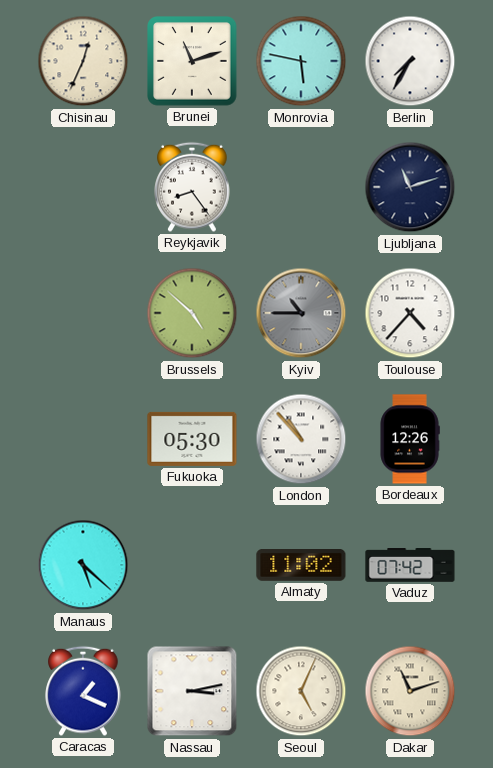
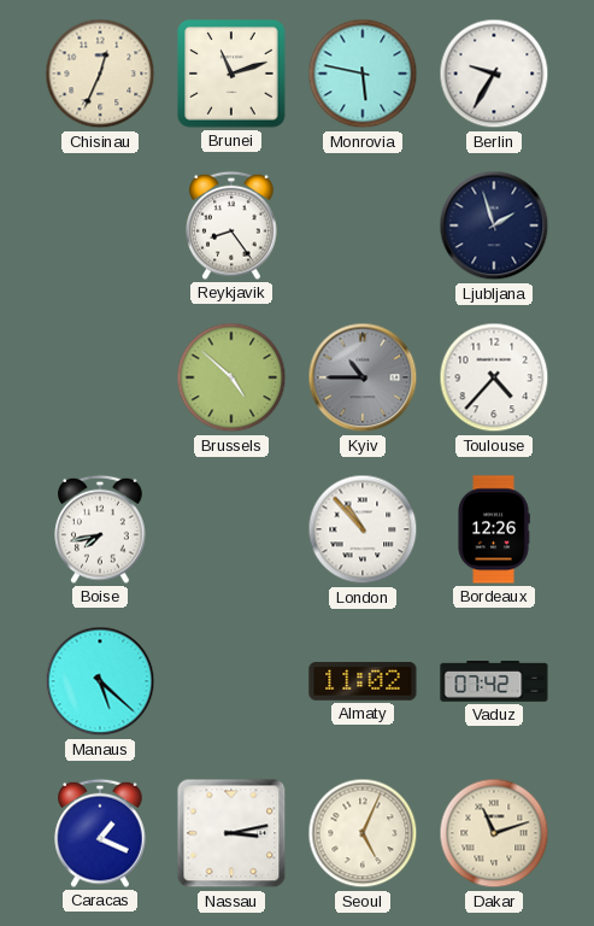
Berlin: 7:35 -> 9:35 (494, 74)
Ljubljana: 11:12 -> 1:57 (494, 225)
Boise: none -> 7:43 (100, 529)
Fukuoka: 05:30 -> none (192, 439)
